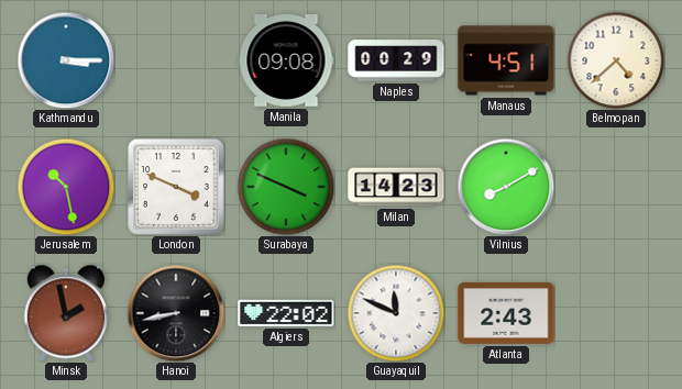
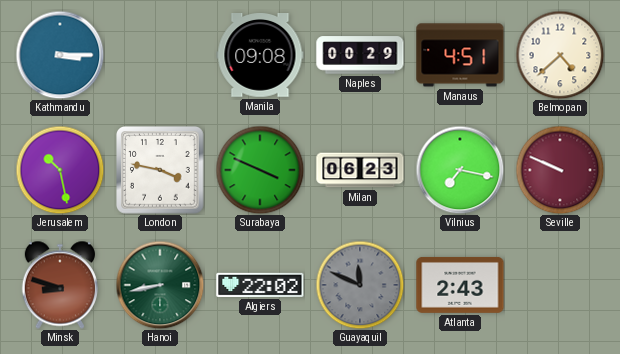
London: 3:49 -> 3:47 (161, 171)
Milan: 14:23 -> 06:23 (360, 170)
Vilnius: 8:10 -> 7:17 (460, 170)
Seville: none -> 9:49 (560, 170)
Minsk: 1:58 -> 8:48 (60, 285)
Hanoi dial: black -> green (160, 285)
Guayaquil dial: white -> grey (360, 285)
